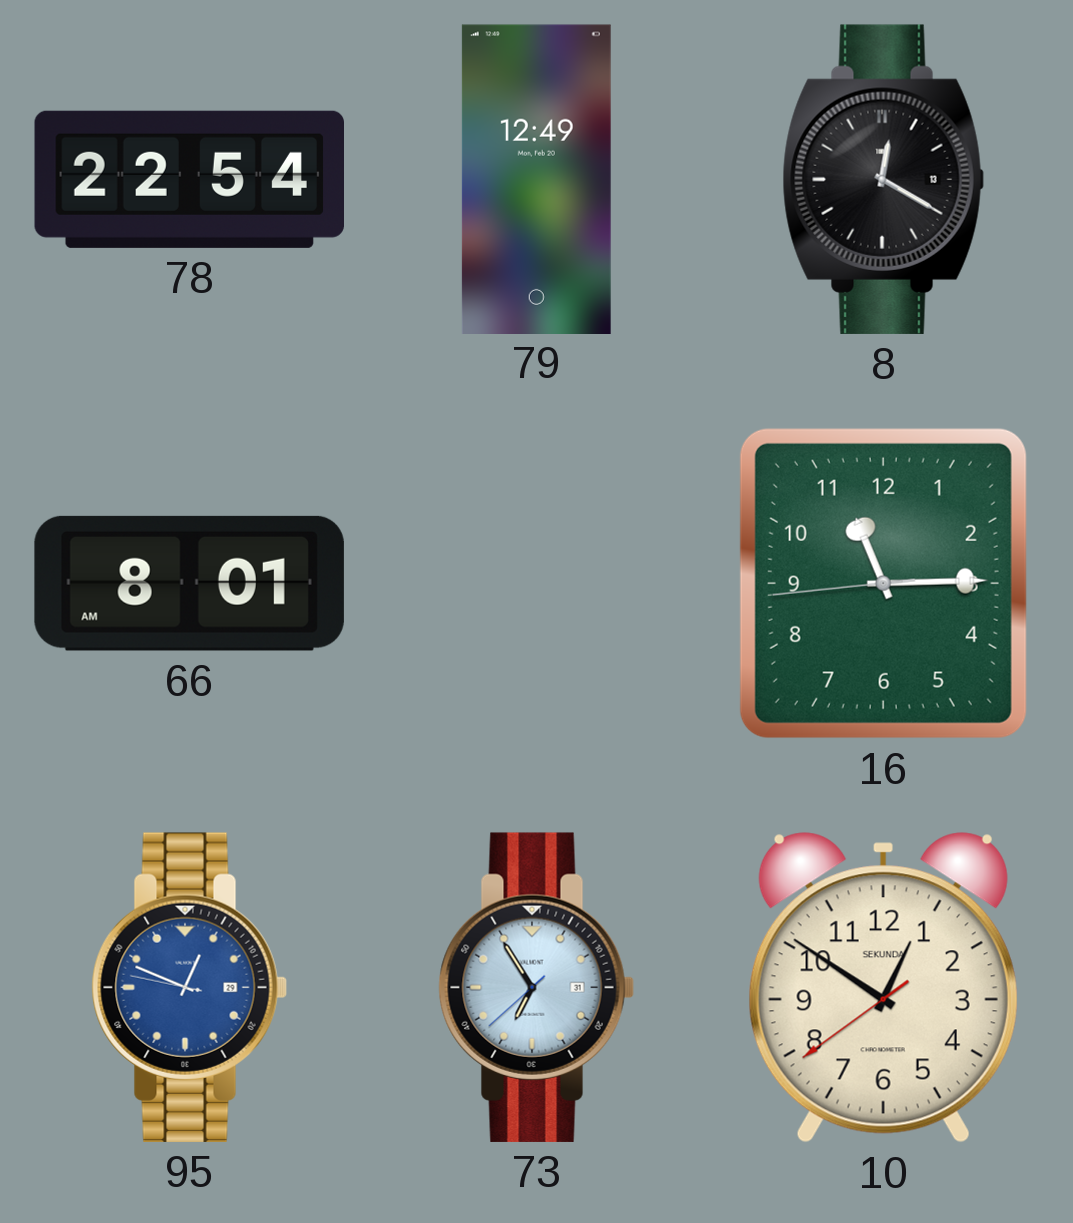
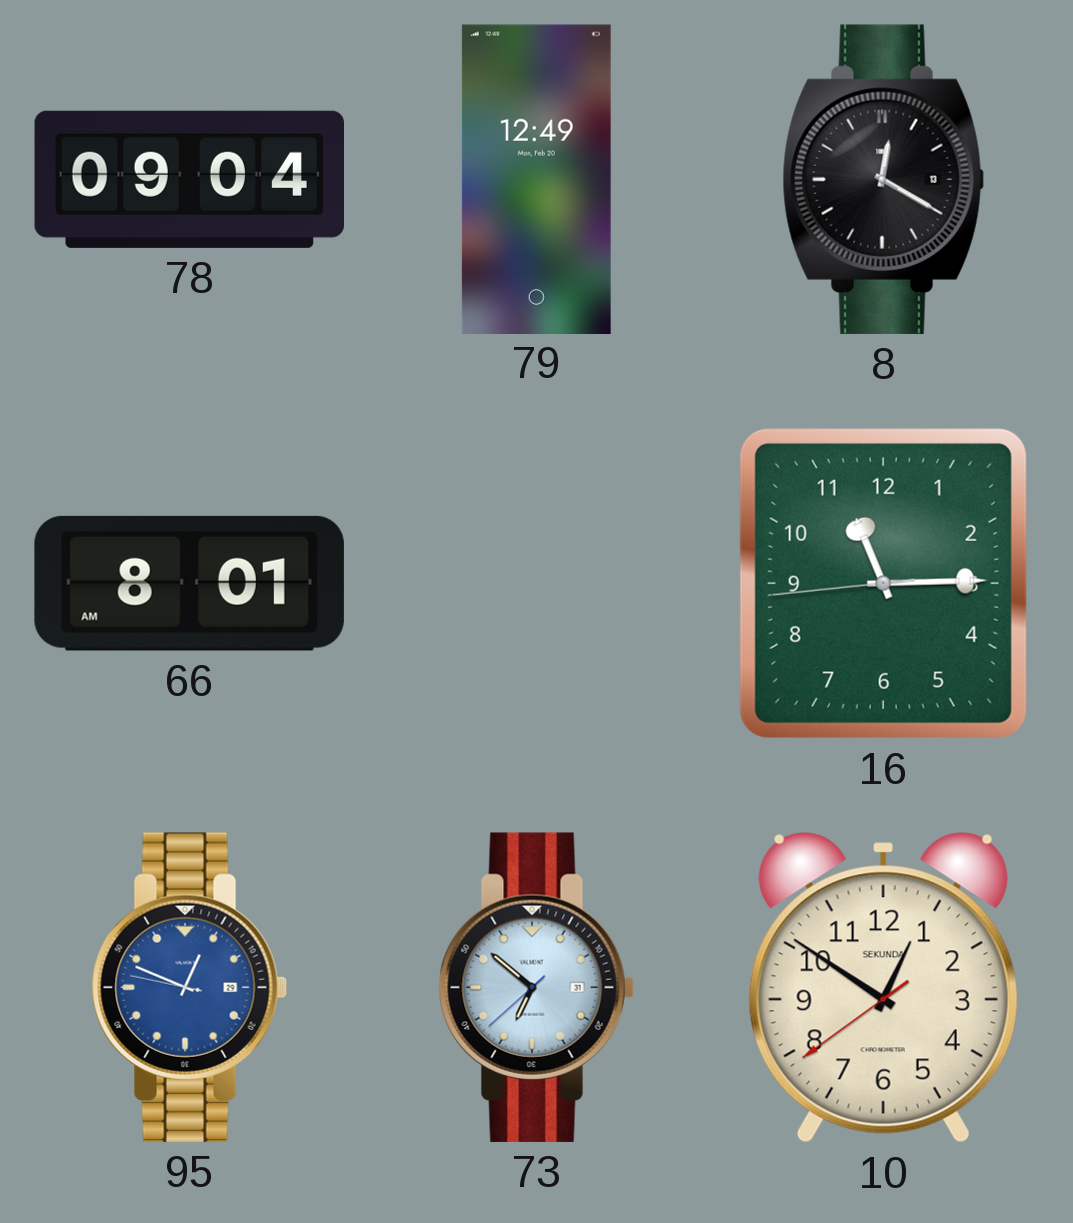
78: 22:54 -> 09:04 (189, 179)
73: 6:54 -> 6:51 (536, 987)
